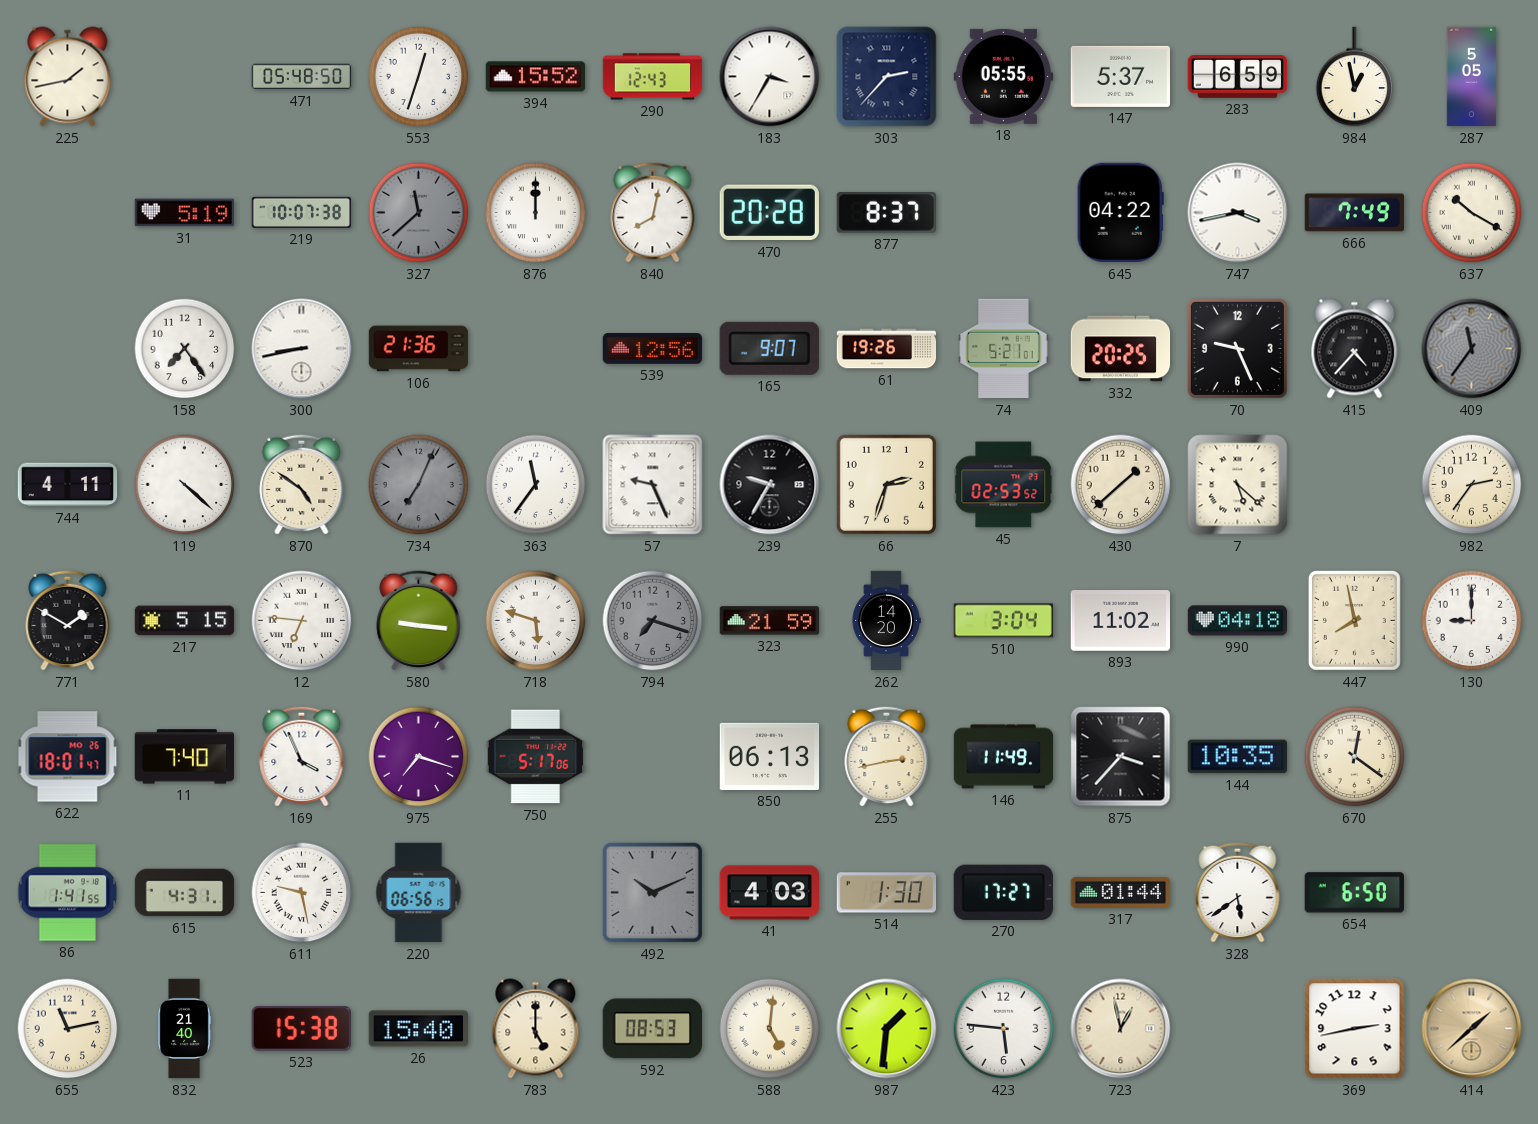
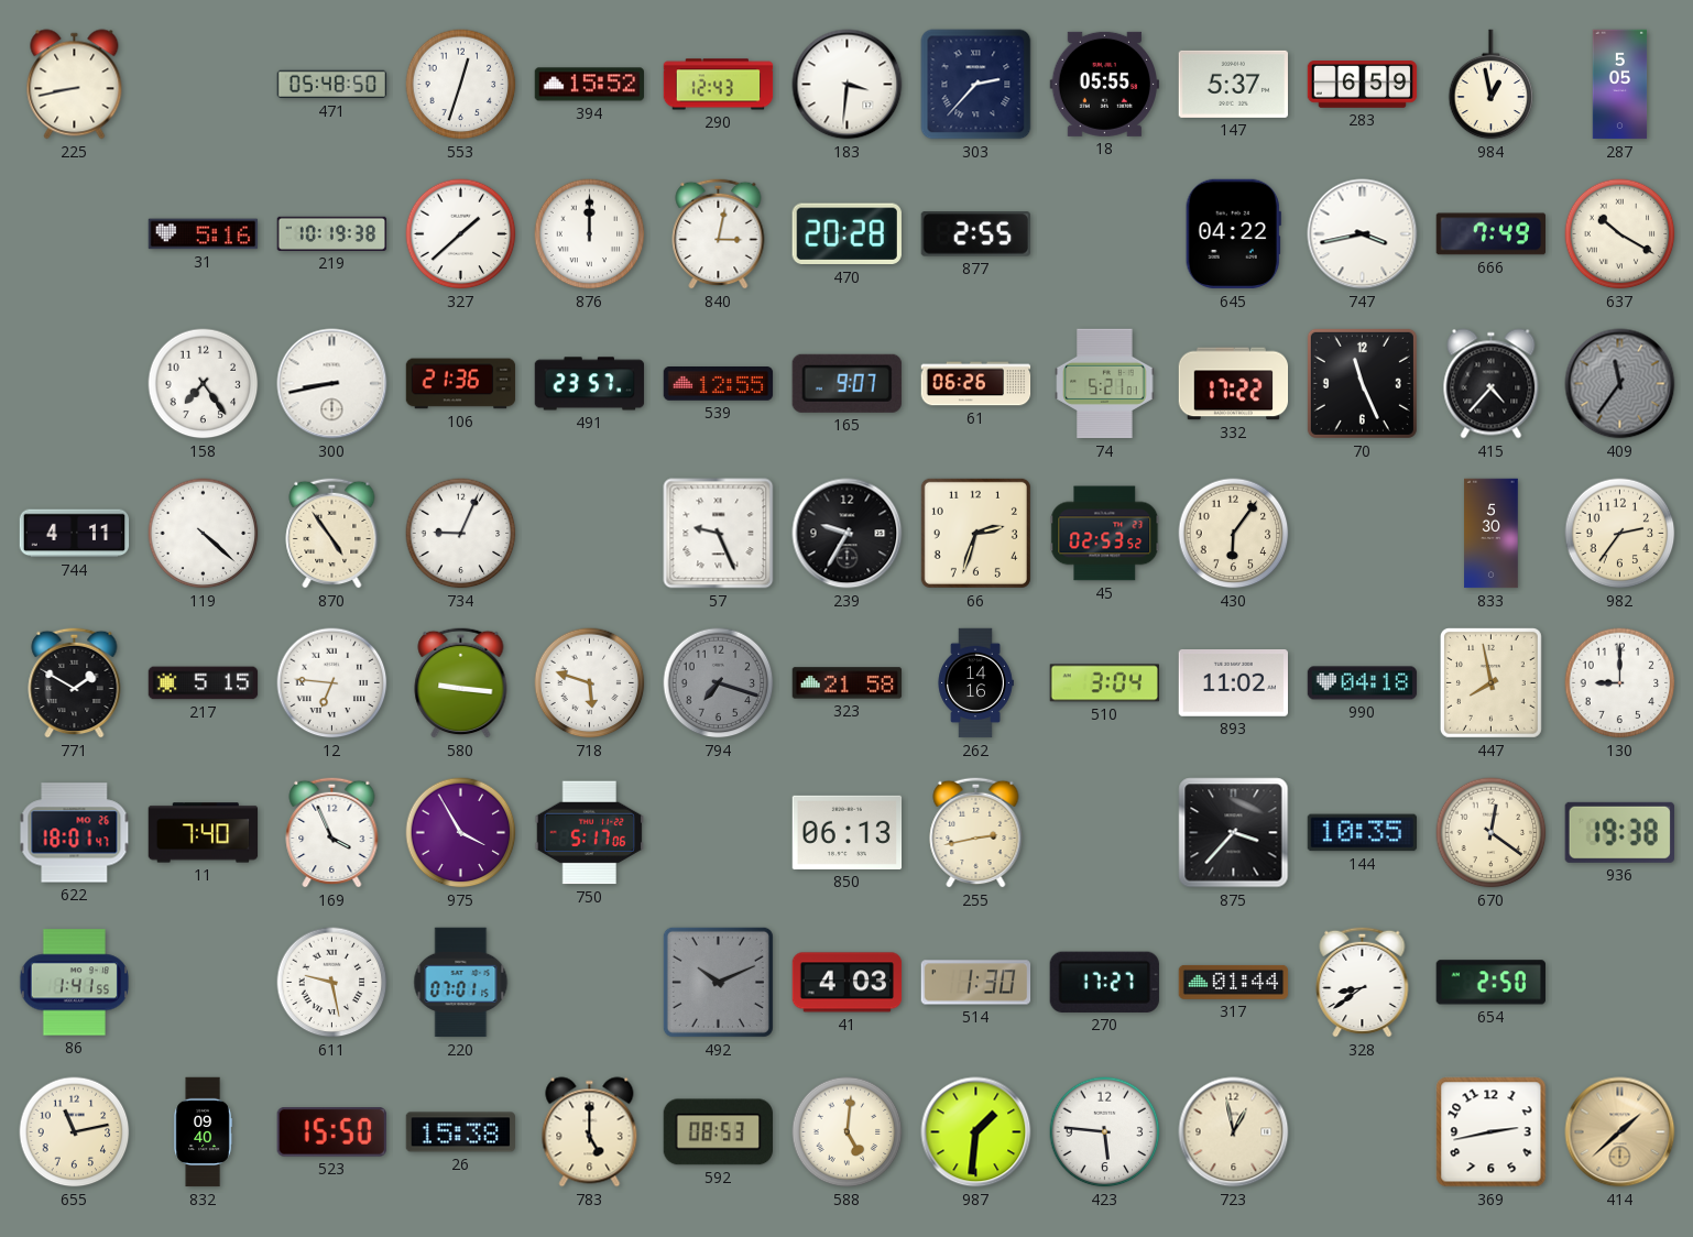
225: 1:43 -> 8:43 (75, 85)
183: 3:35 -> 3:31 (848, 85)
31: 5:19 -> 5:16 (204, 234)
219: 10:07 -> 10:19 (332, 233)
327: 11:38 -> 1:38 (461, 234)
327 dial: grey -> white (461, 234)
840: 8:02 -> 3:02 (719, 233)
877: 8:37 -> 2:55 (975, 234)
491: none -> 23:57 (590, 384)
539: 12:56 -> 12:55 (719, 384)
61: 19:26 -> 06:26 (976, 384)
332: 20:25 -> 17:22 (1234, 384)
70: 9:26 -> 11:26 (1362, 383)
870: 4:51 -> 4:54 (332, 533)
734: 7:04 -> 9:04 (461, 534)
734 dial: grey -> white (461, 534)
363: 11:36 -> none (536, 485)
430: 1:38 -> 6:06 (1234, 534)
7: 5:22 -> none (1238, 485)
833: none -> 5:30 (1492, 534)
323: 21:59 -> 21:58 (848, 683)
262: 14:20 -> 14:16 (975, 683)
975: 7:18 -> 3:55 (461, 833)
146: 11:49 -> none (1004, 757)
936: none -> 19:38 (1619, 832)
615: 4:31 -> none (185, 893)
220: 06:56 -> 07:01 (461, 983)
328: 5:39 -> 8:39 (1363, 982)
654: 6:50 -> 2:50 (1490, 983)
832: 21:40 -> 09:40 (203, 1132)
523: 15:38 -> 15:50 (331, 1132)
26: 15:40 -> 15:38 (461, 1132)
